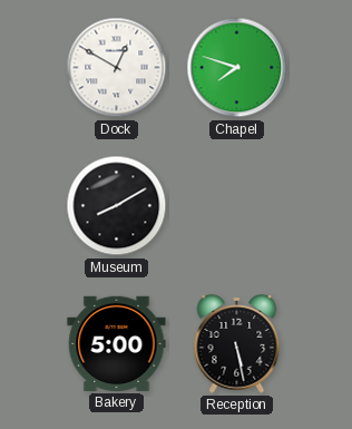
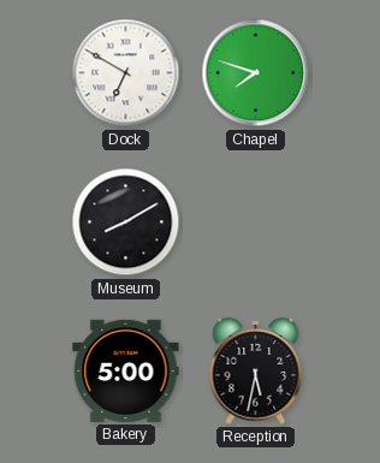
Dock: 12:50 -> 6:50 (126, 73)
Reception: 5:28 -> 5:32 (256, 372)
